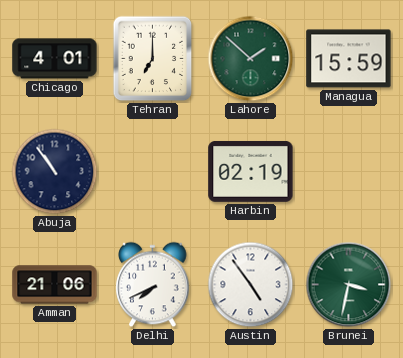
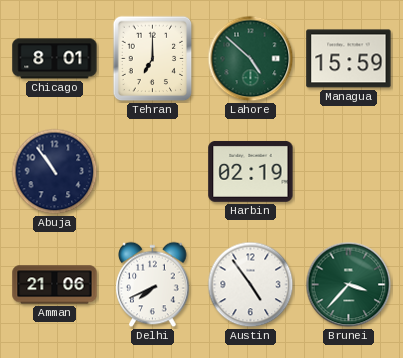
Chicago: 4:01 -> 8:01 (55, 59)
Lahore: 1:52 -> 4:52 (251, 59)
Brunei: 3:32 -> 3:37 (349, 285)
